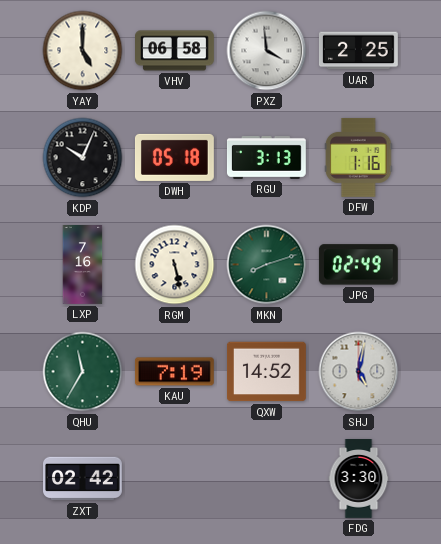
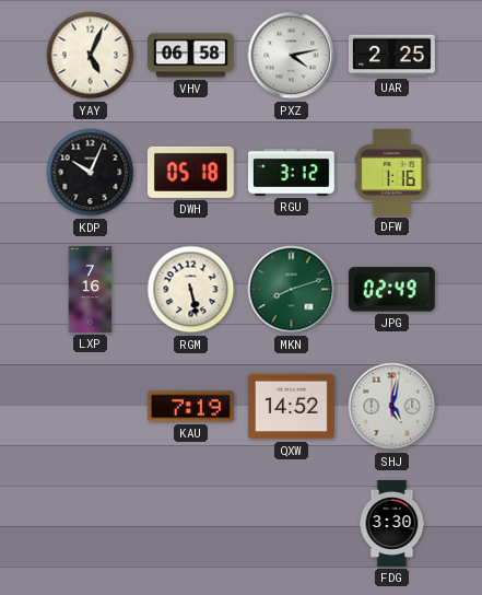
YAY: 5:00 -> 5:04 (91, 56)
PXZ: 3:59 -> 4:13 (292, 56)
RGU: 3:13 -> 3:12 (291, 172)
QHU: 11:35 -> none (83, 372)
ZXT: 02:42 -> none (83, 479)
